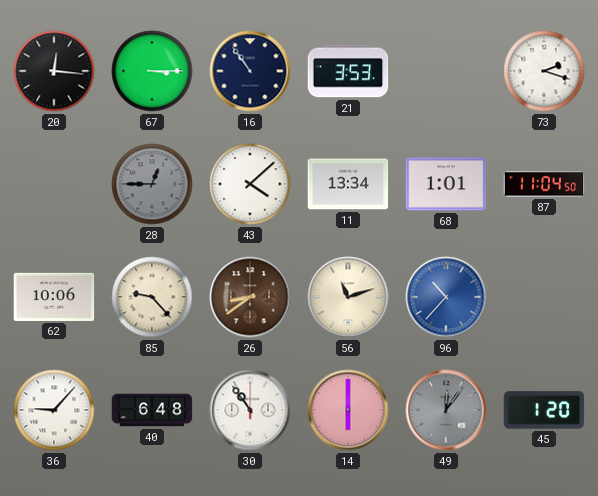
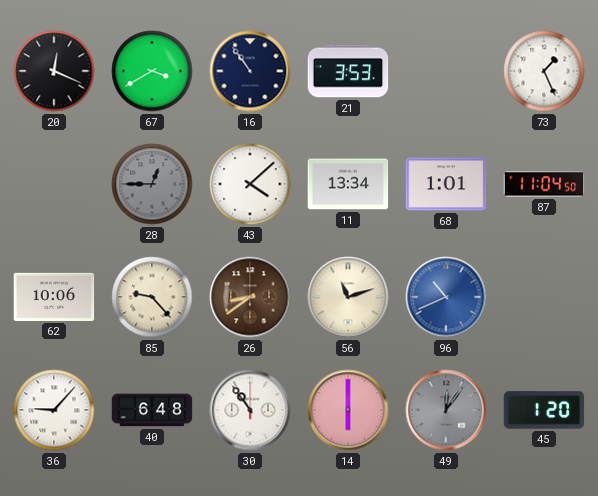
20: 12:16 -> 12:19 (54, 71)
67: 3:15 -> 3:40 (152, 71)
73: 2:18 -> 1:26 (544, 71)
96: 10:37 -> 10:41 (446, 297)
